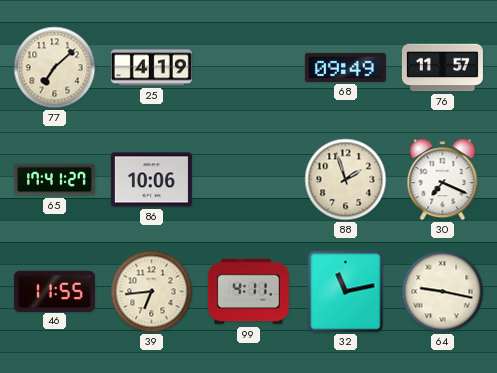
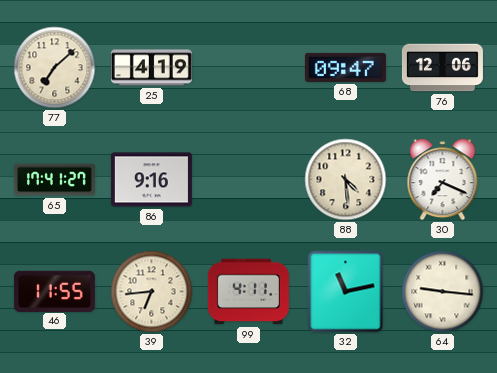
68: 09:49 -> 09:47 (345, 67)
76: 11:57 -> 12:06 (442, 68)
86: 10:06 -> 9:16 (151, 180)
88: 1:57 -> 4:29 (346, 180)
64: 9:17 -> 9:16 (443, 292)
